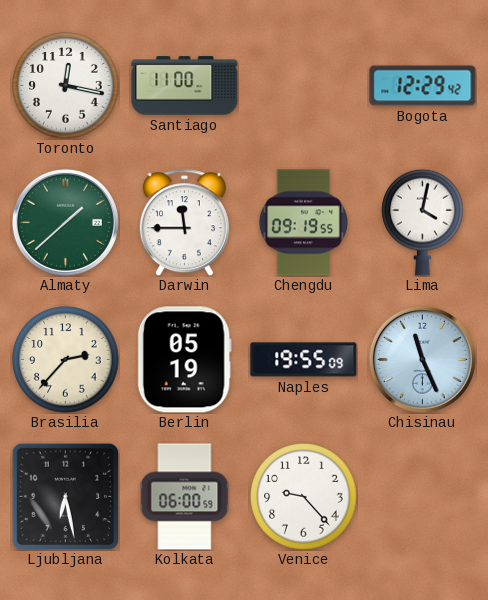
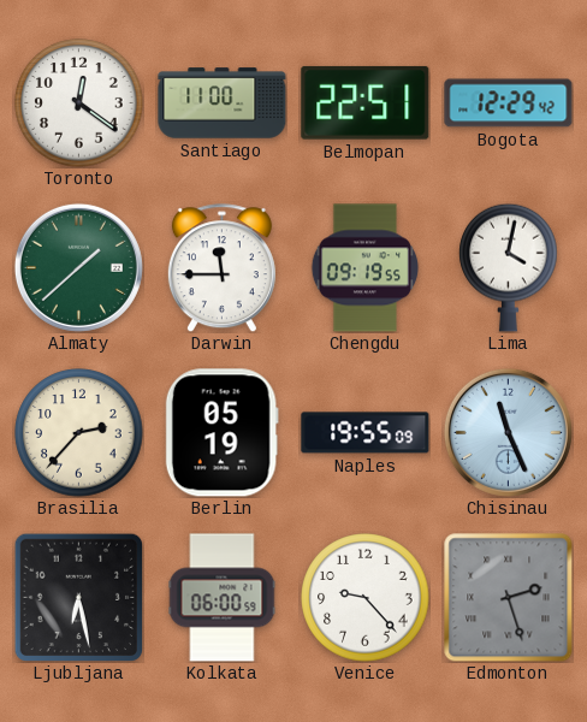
Toronto: 12:17 -> 12:21 (79, 103)
Belmopan: none -> 22:51 (366, 102)
Edmonton: none -> 2:27 (509, 598)
